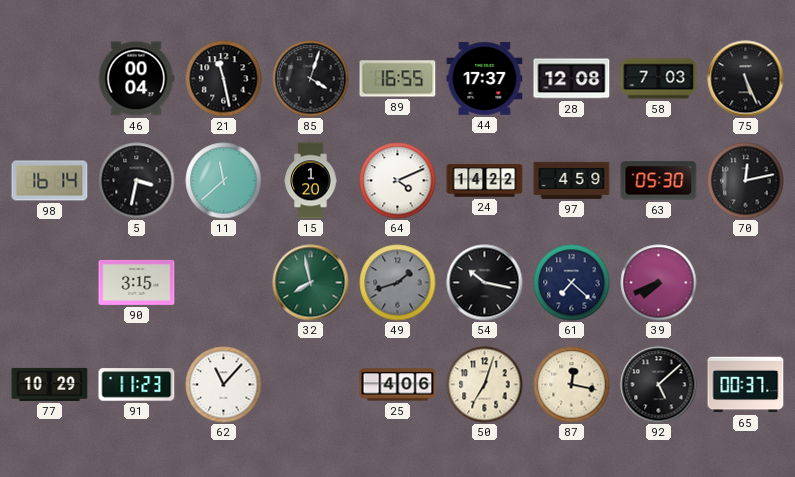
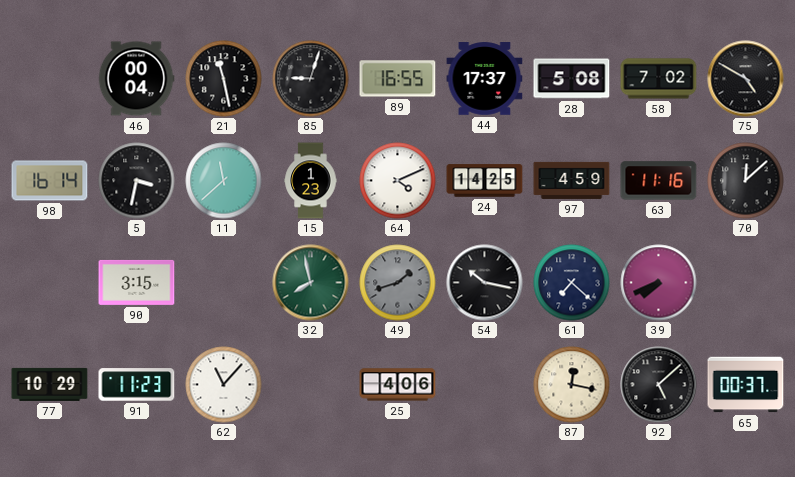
85: 4:03 -> 9:03 (311, 79)
28: 12:08 -> 5:08 (572, 79)
58: 7:03 -> 7:02 (659, 79)
75: 5:26 -> 4:50 (746, 79)
15: 1:20 -> 1:23 (311, 181)
24: 14:22 -> 14:25 (485, 181)
63: 05:30 -> 11:16 (659, 181)
70: 12:13 -> 12:08 (746, 181)
50: 7:03 -> none (485, 385)
